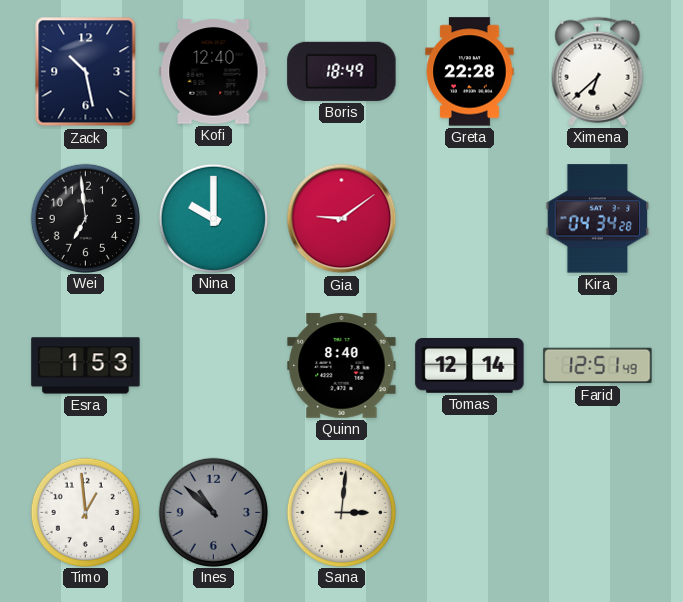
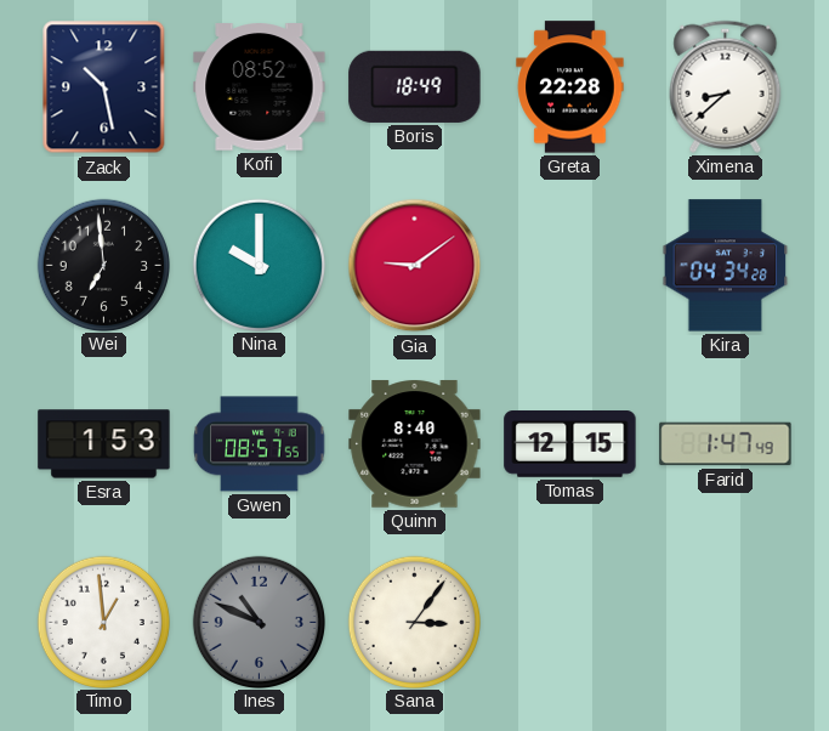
Kofi: 12:40 -> 08:52 (260, 87)
Ximena: 6:38 -> 8:38 (726, 86)
Gwen: none -> 08:57 (260, 444)
Tomas: 12:14 -> 12:15 (570, 444)
Farid: 12:51 -> 1:47 (726, 444)
Ines: 10:52 -> 10:49 (259, 622)
Sana: 3:01 -> 3:06 (414, 622)
